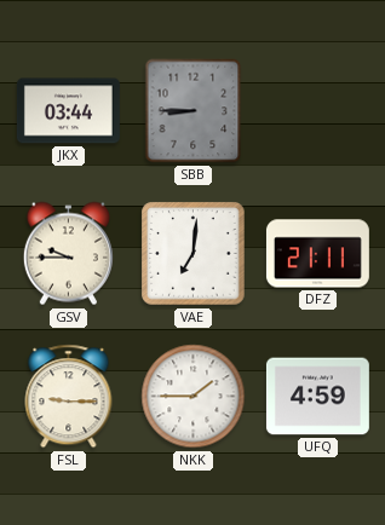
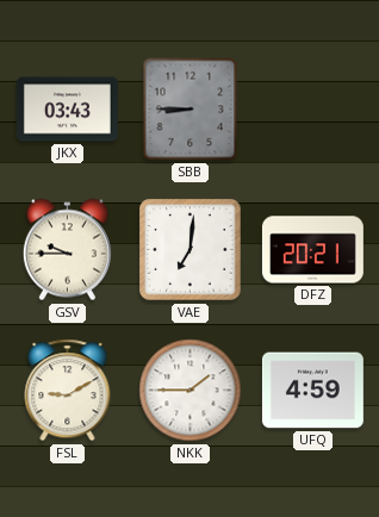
JKX: 03:44 -> 03:43 (67, 110)
DFZ: 21:11 -> 20:21 (312, 250)
FSL: 9:15 -> 9:10 (68, 391)
